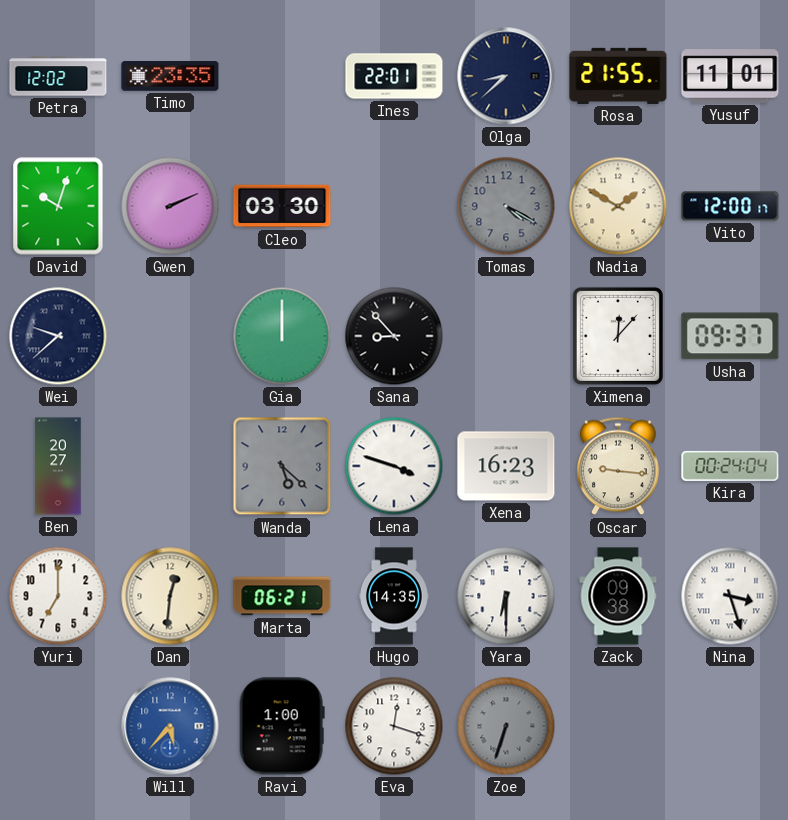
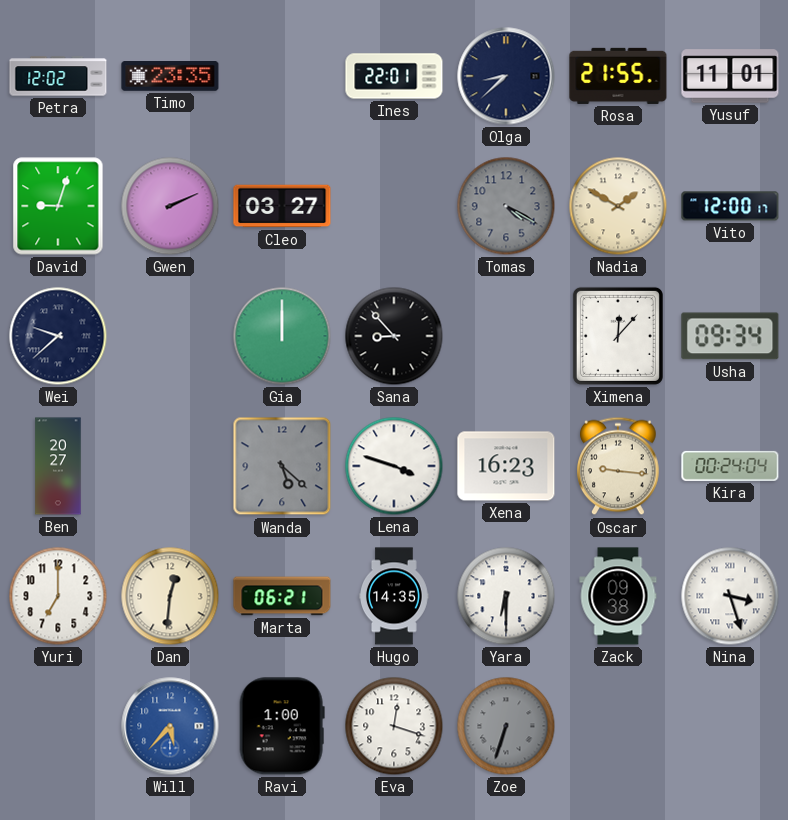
David: 10:03 -> 9:03 (58, 206)
Cleo: 03:30 -> 03:27 (282, 206)
Usha: 09:37 -> 09:34 (730, 336)
